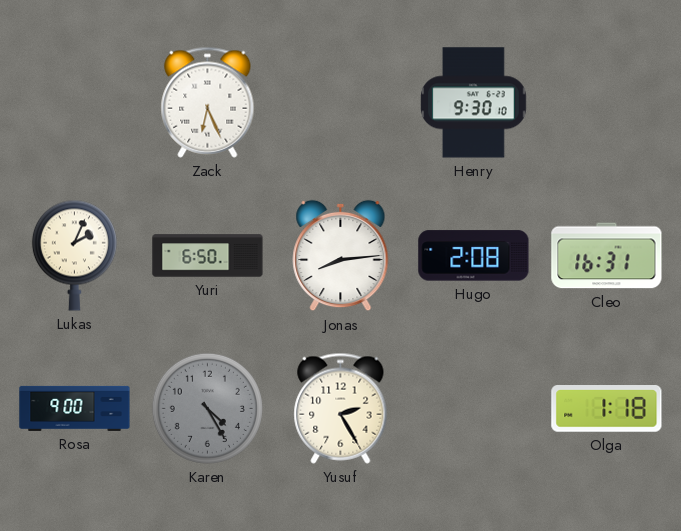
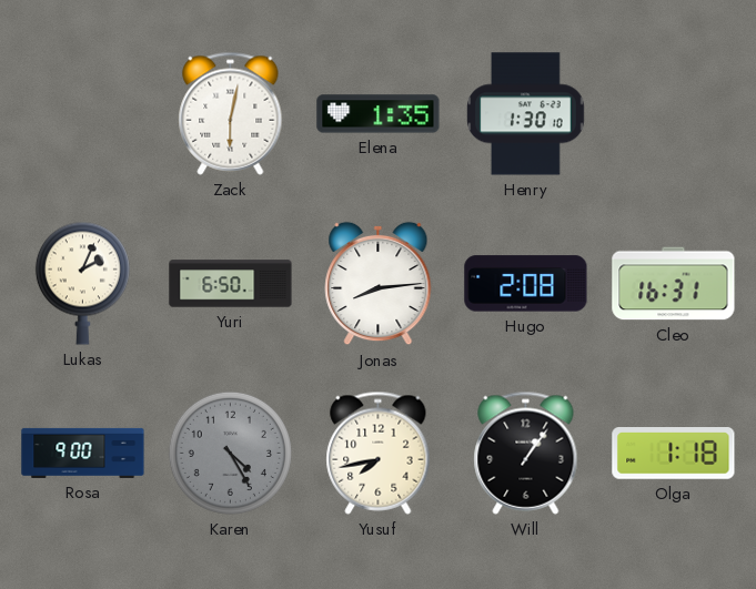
Zack: 6:26 -> 6:02 (231, 113)
Elena: none -> 1:35 (379, 114)
Henry: 9:30 -> 1:30 (526, 114)
Yusuf: 2:25 -> 7:43 (379, 453)
Will: none -> 1:06 (526, 453)
